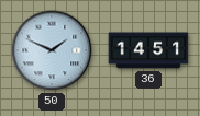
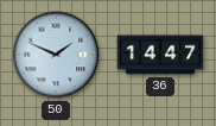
36: 14:51 -> 14:47 (160, 55)
